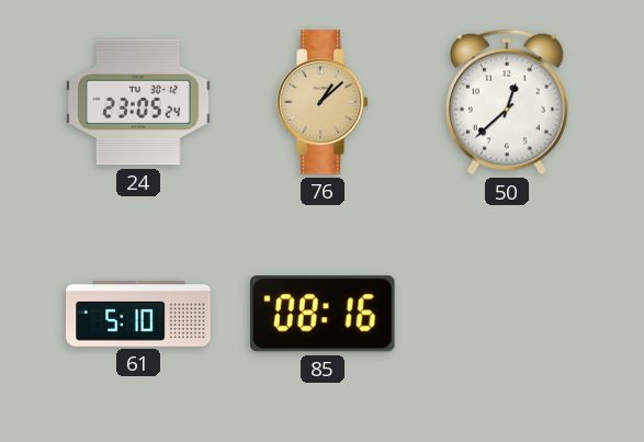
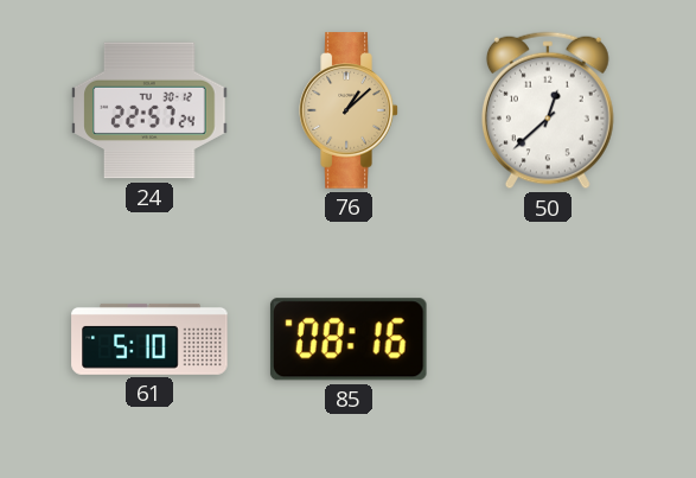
24: 23:05 -> 22:57 (149, 110)
